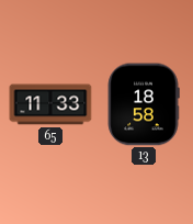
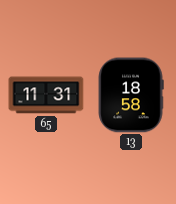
65: 11:33 -> 11:31 (46, 95)
